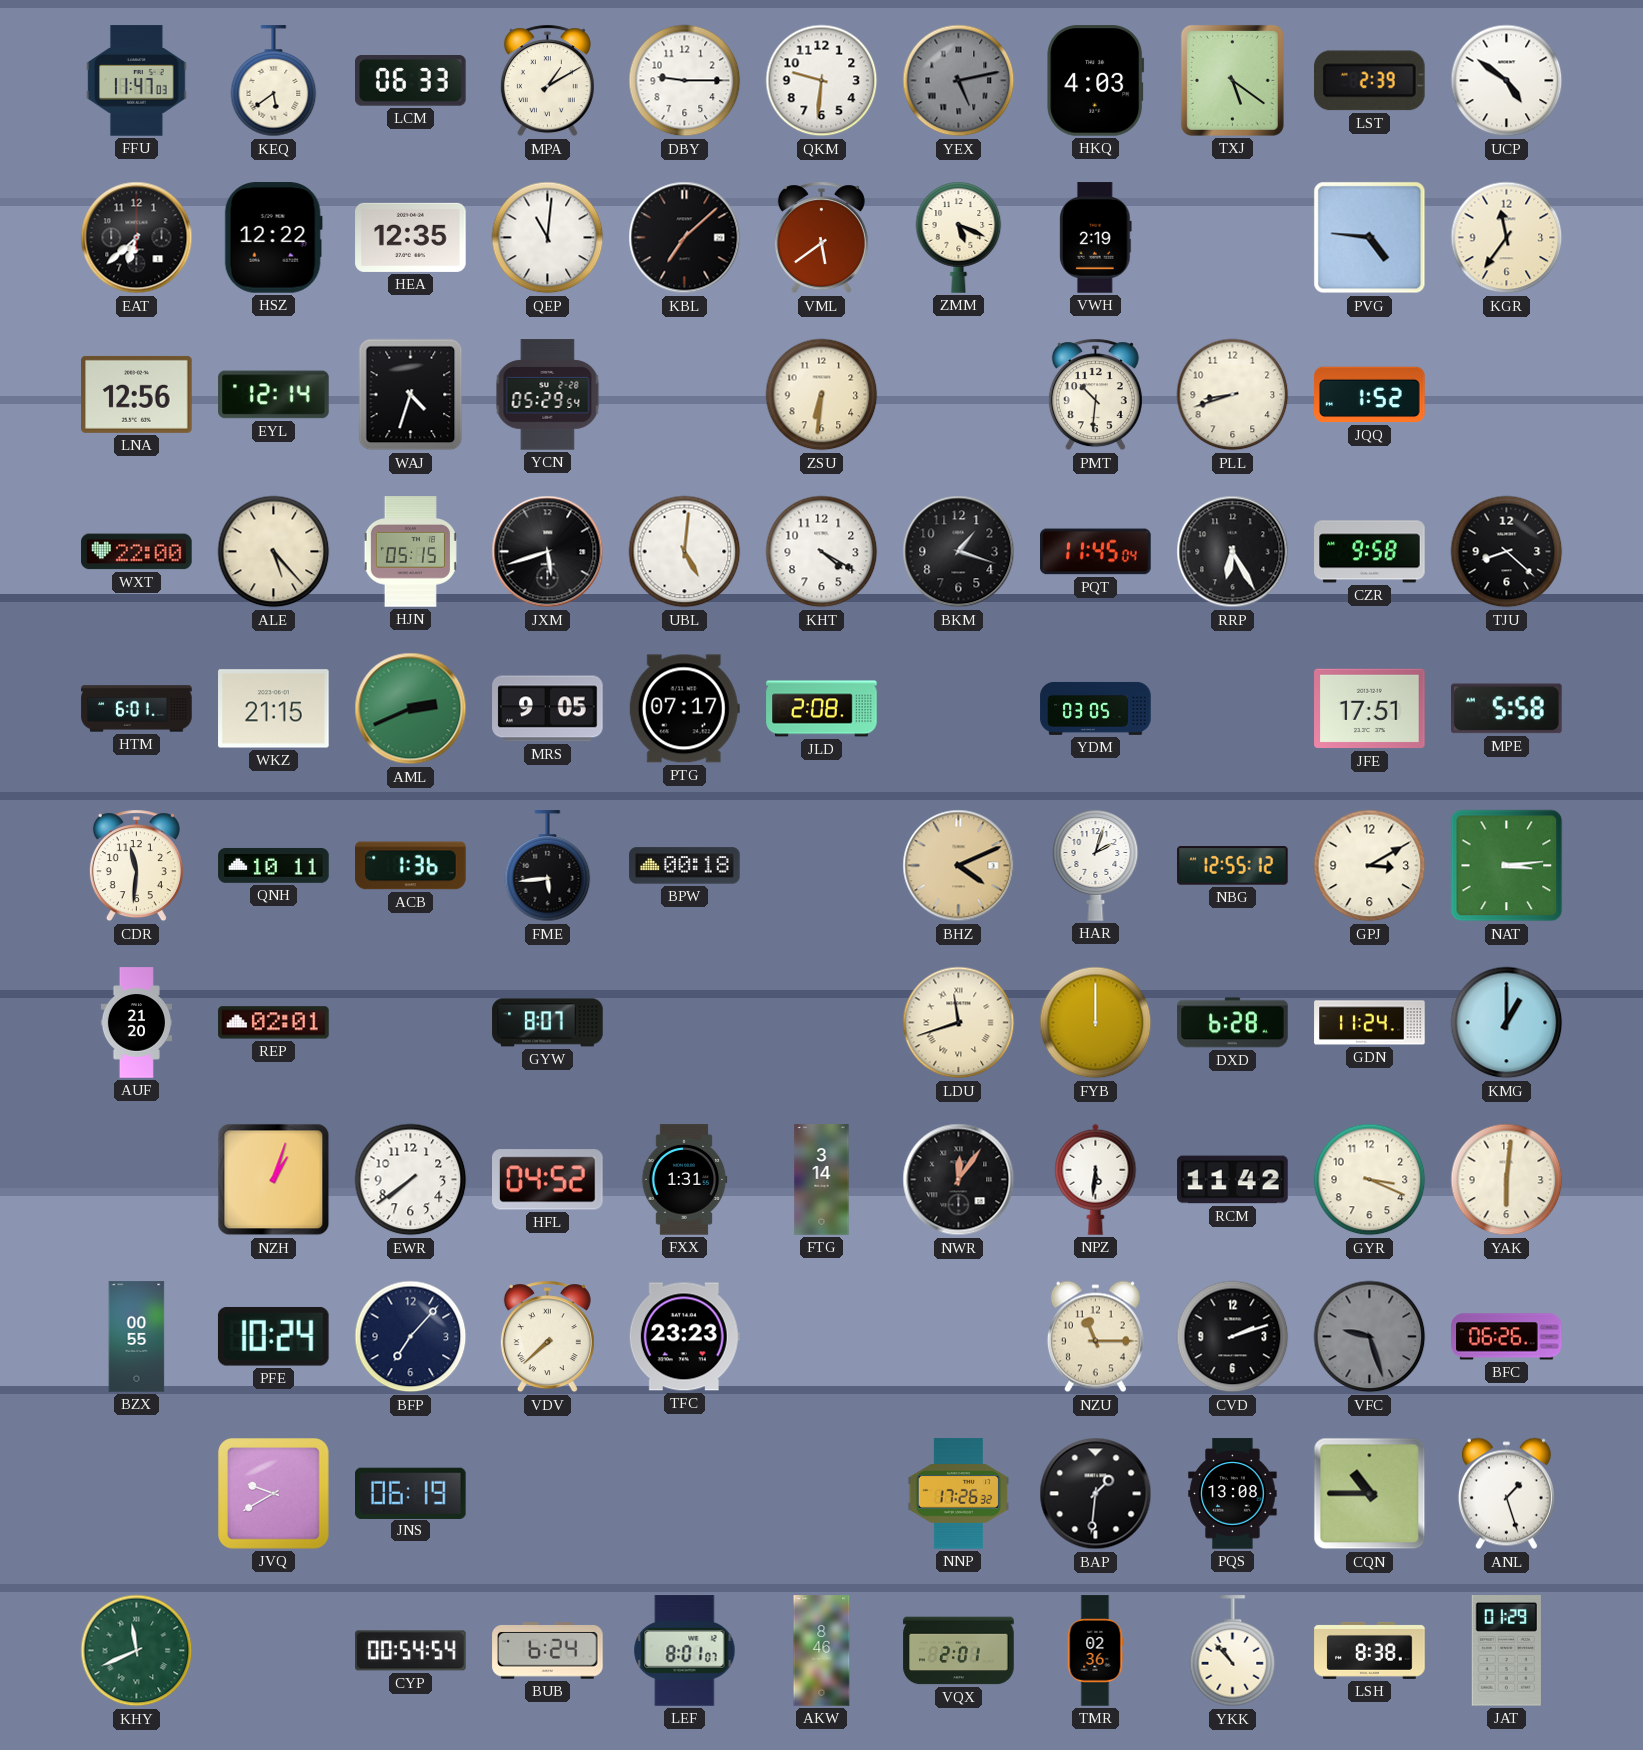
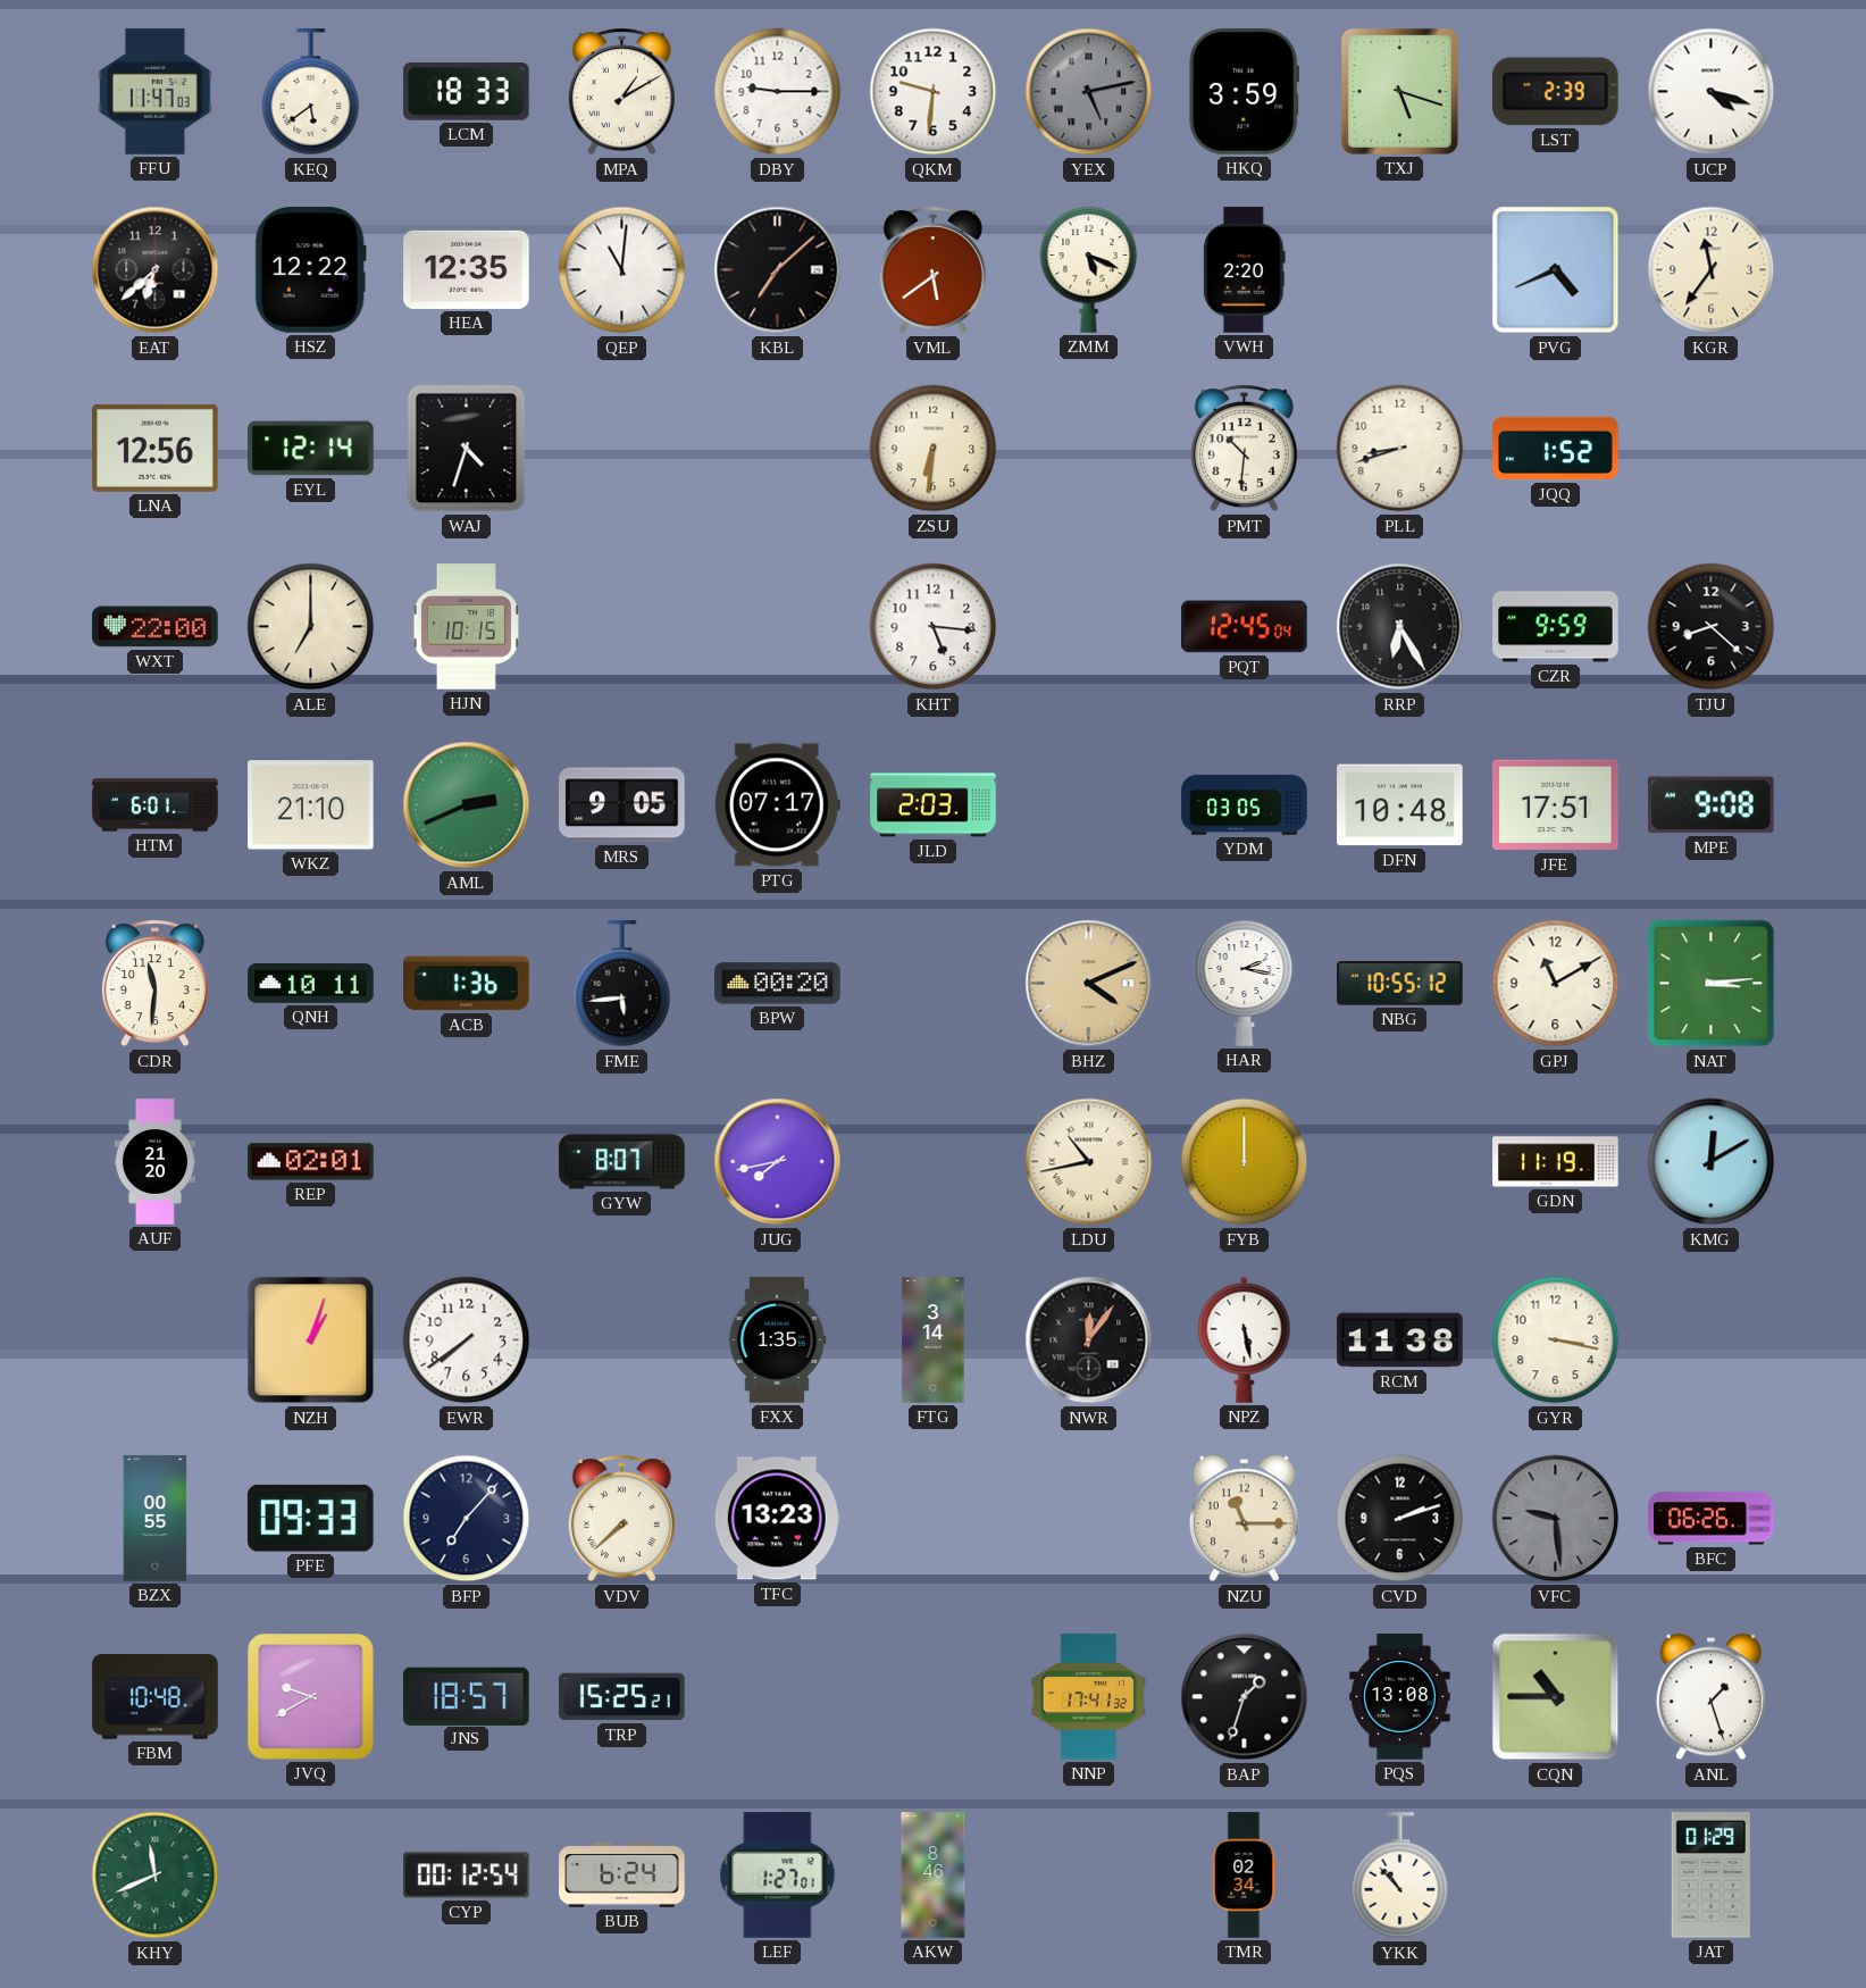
LCM: 06:33 -> 18:33 (467, 92)
HKQ: 4:03 -> 3:59 (1245, 92)
TXJ: 5:21 -> 5:18 (1399, 91)
UCP: 4:51 -> 4:18 (1712, 92)
VWH: 2:19 -> 2:20 (1245, 270)
PVG: 4:46 -> 4:41 (1556, 270)
YCN: 05:29 -> none (548, 395)
ALE: 5:23 -> 7:00 (311, 627)
HJN: 05:15 -> 10:15 (466, 627)
JXM: 5:42 -> none (548, 552)
UBL: 5:01 -> none (685, 552)
KHT: 4:20 -> 5:16 (934, 627)
BKM: 1:18 -> none (959, 552)
PQT: 11:45 -> 12:45 (1245, 627)
CZR: 9:58 -> 9:59 (1556, 627)
WKZ: 21:15 -> 21:10 (311, 805)
JLD: 2:08 -> 2:03 (934, 805)
DFN: none -> 10:48 (1400, 805)
MPE: 5:58 -> 9:08 (1712, 805)
BPW: 00:18 -> 00:20 (778, 984)
HAR: 2:03 -> 2:17 (1245, 983)
NBG: 12:55 -> 10:55 (1400, 984)
GPJ: 3:10 -> 11:10 (1556, 984)
JUG: none -> 7:43 (778, 1162)
LDU: 11:42 -> 10:43 (1089, 1162)
DXD: 6:28 -> none (1233, 1023)
GDN: 11:24 -> 11:19 (1556, 1162)
KMG: 1:00 -> 12:10 (1712, 1162)
HFL: 04:52 -> none (548, 1180)
FXX: 1:31 -> 1:35 (777, 1340)
NPZ: 5:31 -> 5:28 (1245, 1339)
RCM: 11:42 -> 11:38 (1400, 1340)
GYR: 3:19 -> 3:17 (1556, 1340)
YAK: 6:01 -> none (1507, 1180)
PFE: 10:24 -> 09:33 (310, 1519)
TFC: 23:23 -> 13:23 (777, 1519)
VFC: 9:27 -> 9:29 (1556, 1519)
FBM: none -> 10:48 (156, 1697)
JNS: 06:19 -> 18:57 (467, 1696)
TRP: none -> 15:25 (622, 1697)
NNP: 17:26 -> 17:41 (1089, 1697)
BAP: 1:31 -> 1:33 (1245, 1697)
CYP: 00:54 -> 00:12 (467, 1876)
LEF: 8:01 -> 1:27 (778, 1876)
VQX: 2:01 -> none (959, 1651)
TMR: 02:36 -> 02:34 (1244, 1876)
LSH: 8:38 -> none (1370, 1650)
